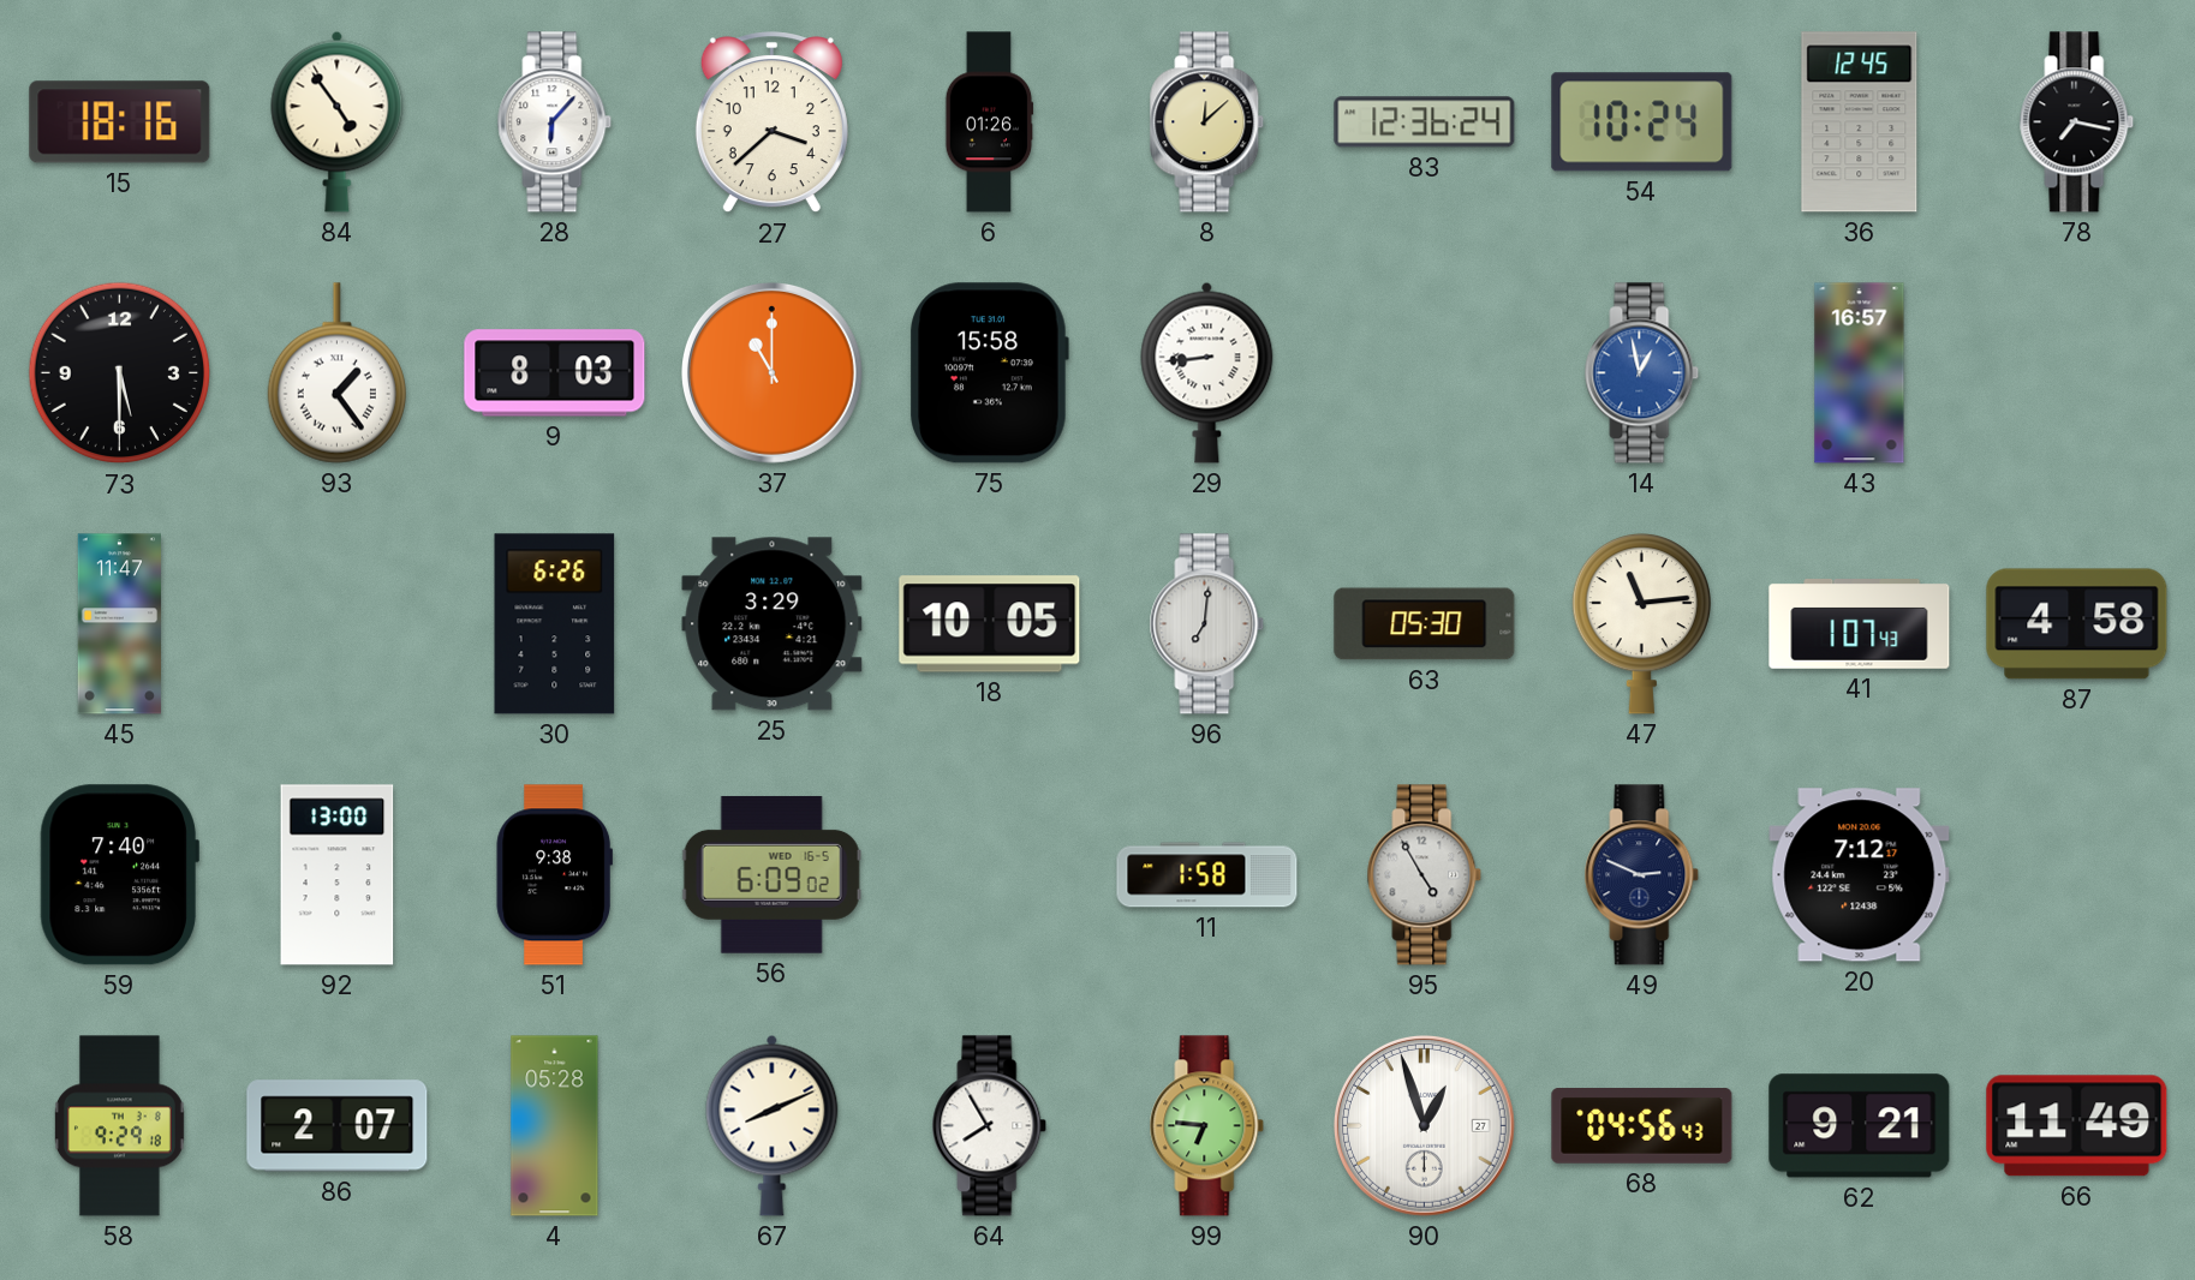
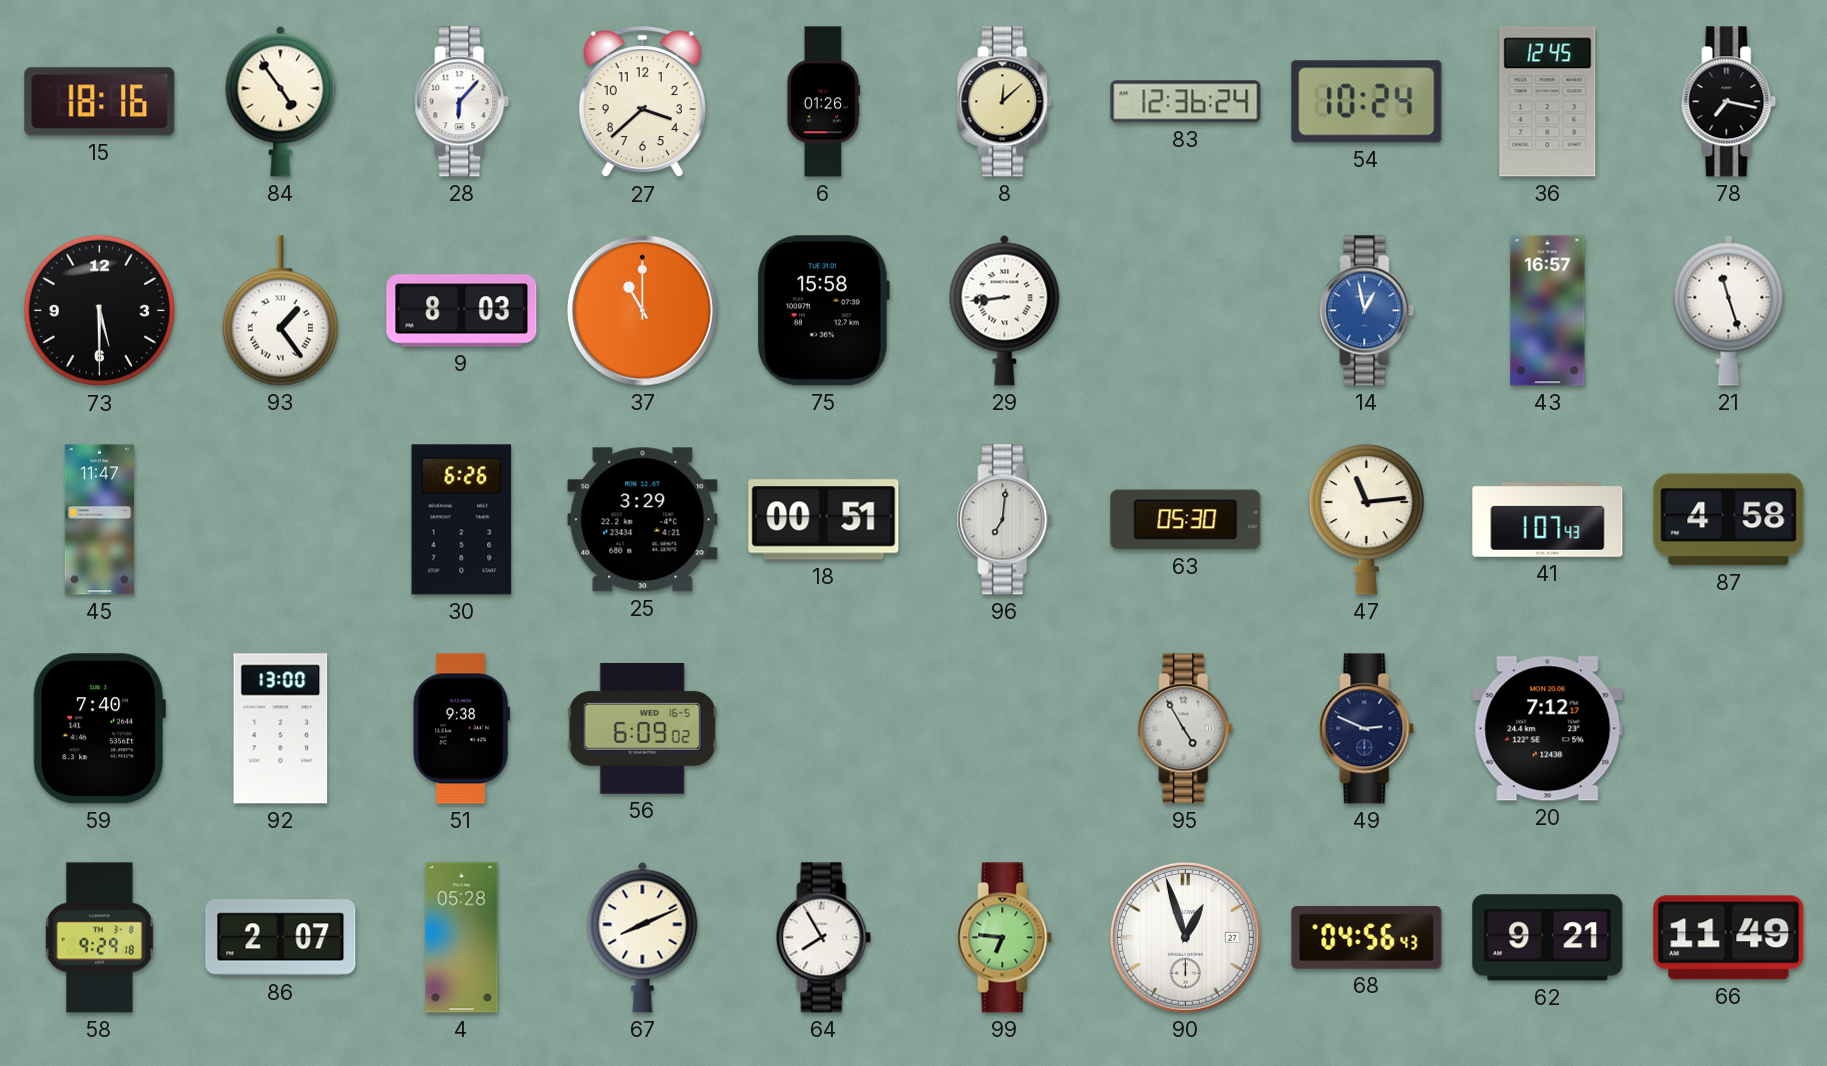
21: none -> 11:27 (1729, 310)
18: 10:05 -> 00:51 (824, 520)
11: 1:58 -> none (1207, 875)
